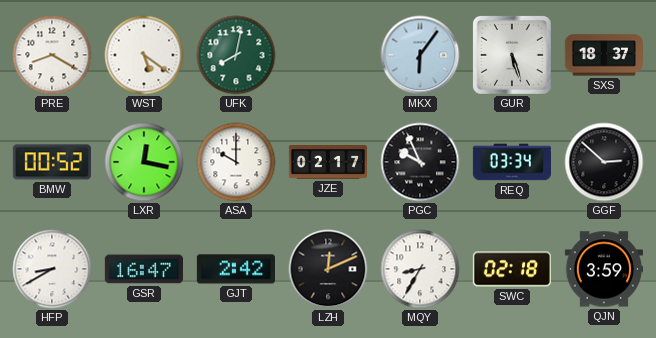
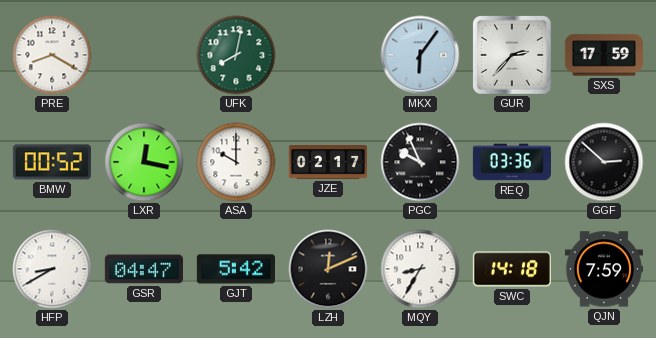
WST: 5:21 -> none (144, 55)
GUR: 5:27 -> 2:37 (512, 55)
SXS: 18:37 -> 17:59 (604, 55)
REQ: 03:34 -> 03:36 (511, 162)
GSR: 16:47 -> 04:47 (144, 269)
GJT: 2:42 -> 5:42 (236, 269)
SWC: 02:18 -> 14:18 (512, 269)
QJN: 3:59 -> 7:59 (604, 269)
